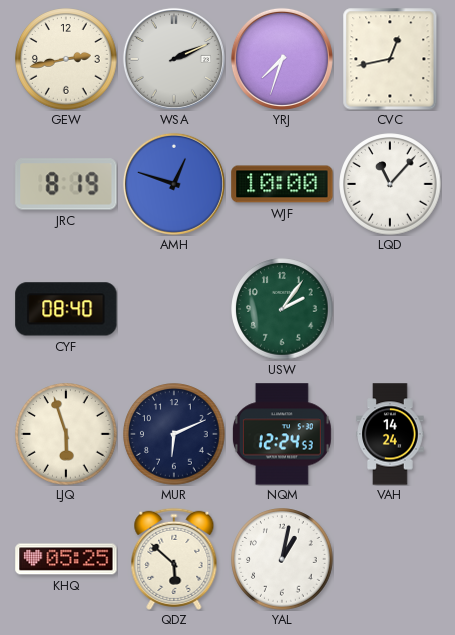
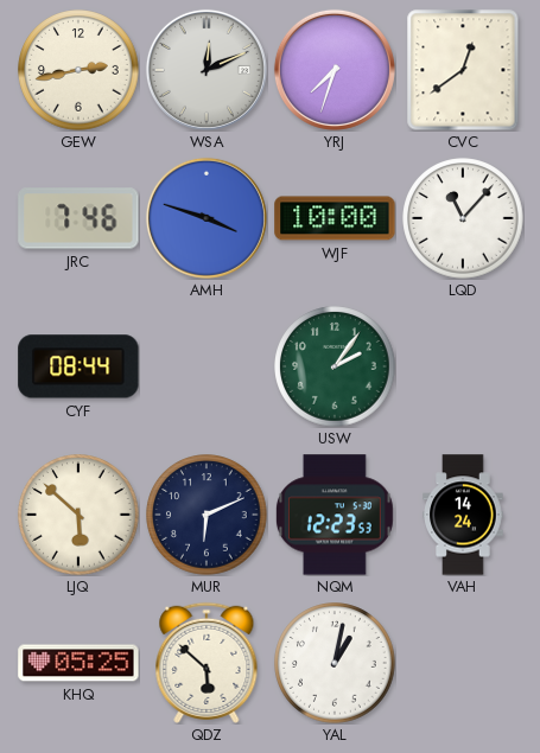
WSA: 2:11 -> 12:11 (207, 70)
CVC: 12:43 -> 12:39 (463, 70)
JRC: 8:19 -> 7:46 (78, 218)
AMH: 12:48 -> 3:48 (207, 218)
CYF: 08:40 -> 08:44 (78, 366)
LJQ: 5:57 -> 5:52 (78, 515)
NQM: 12:24 -> 12:23 (335, 515)
